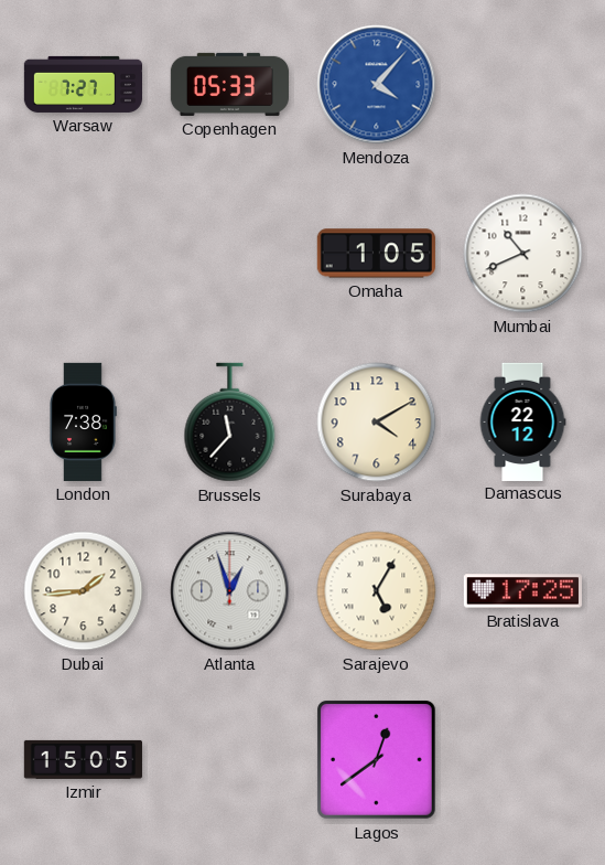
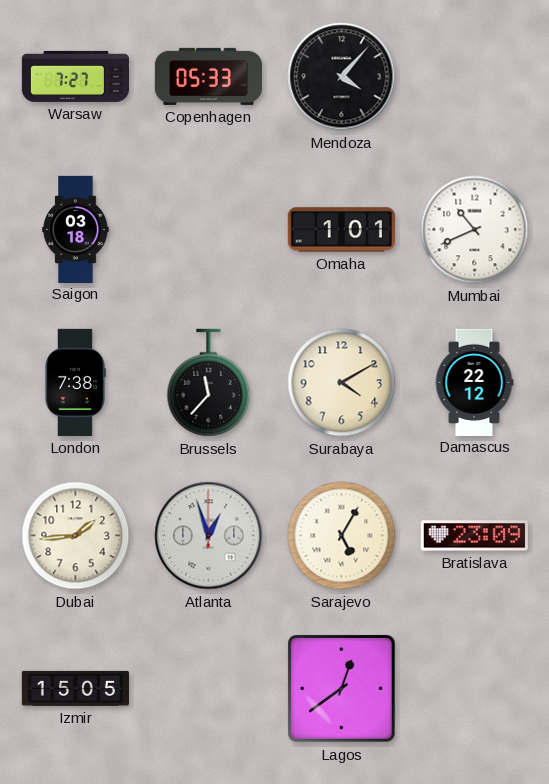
Mendoza dial: blue -> black (342, 77)
Saigon: none -> 03:18 (76, 229)
Omaha: 1:05 -> 1:01 (341, 230)
Bratislava: 17:25 -> 23:09 (474, 536)
